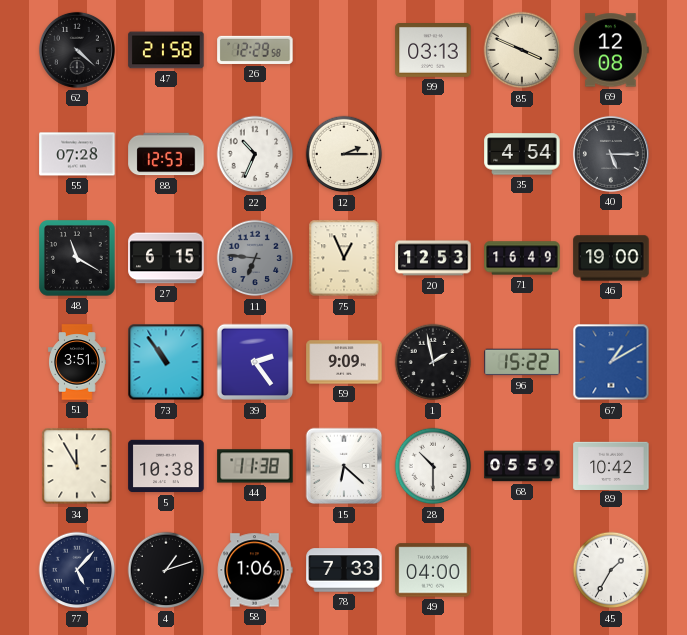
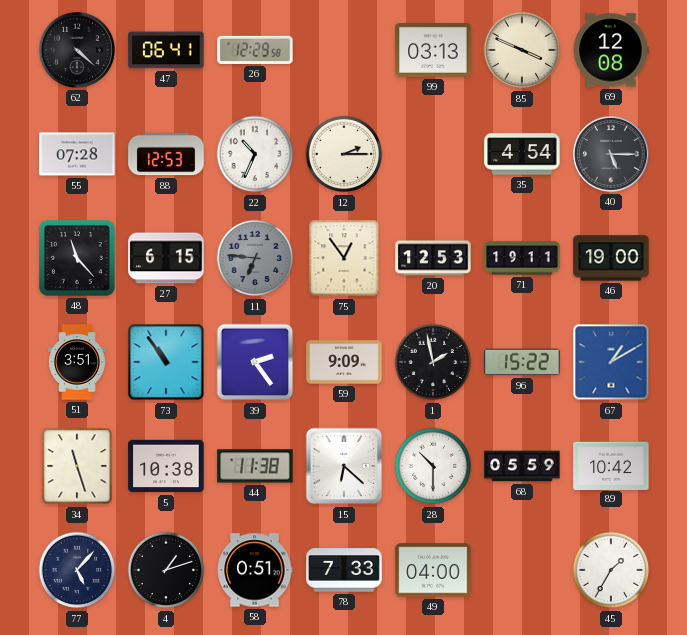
47: 21:58 -> 06:41 (166, 50)
48: 11:20 -> 11:23 (78, 259)
75: 12:56 -> 12:54 (344, 258)
71: 16:49 -> 19:11 (522, 258)
34: 11:55 -> 11:27 (77, 466)
58: 1:06 -> 0:51 (255, 570)
